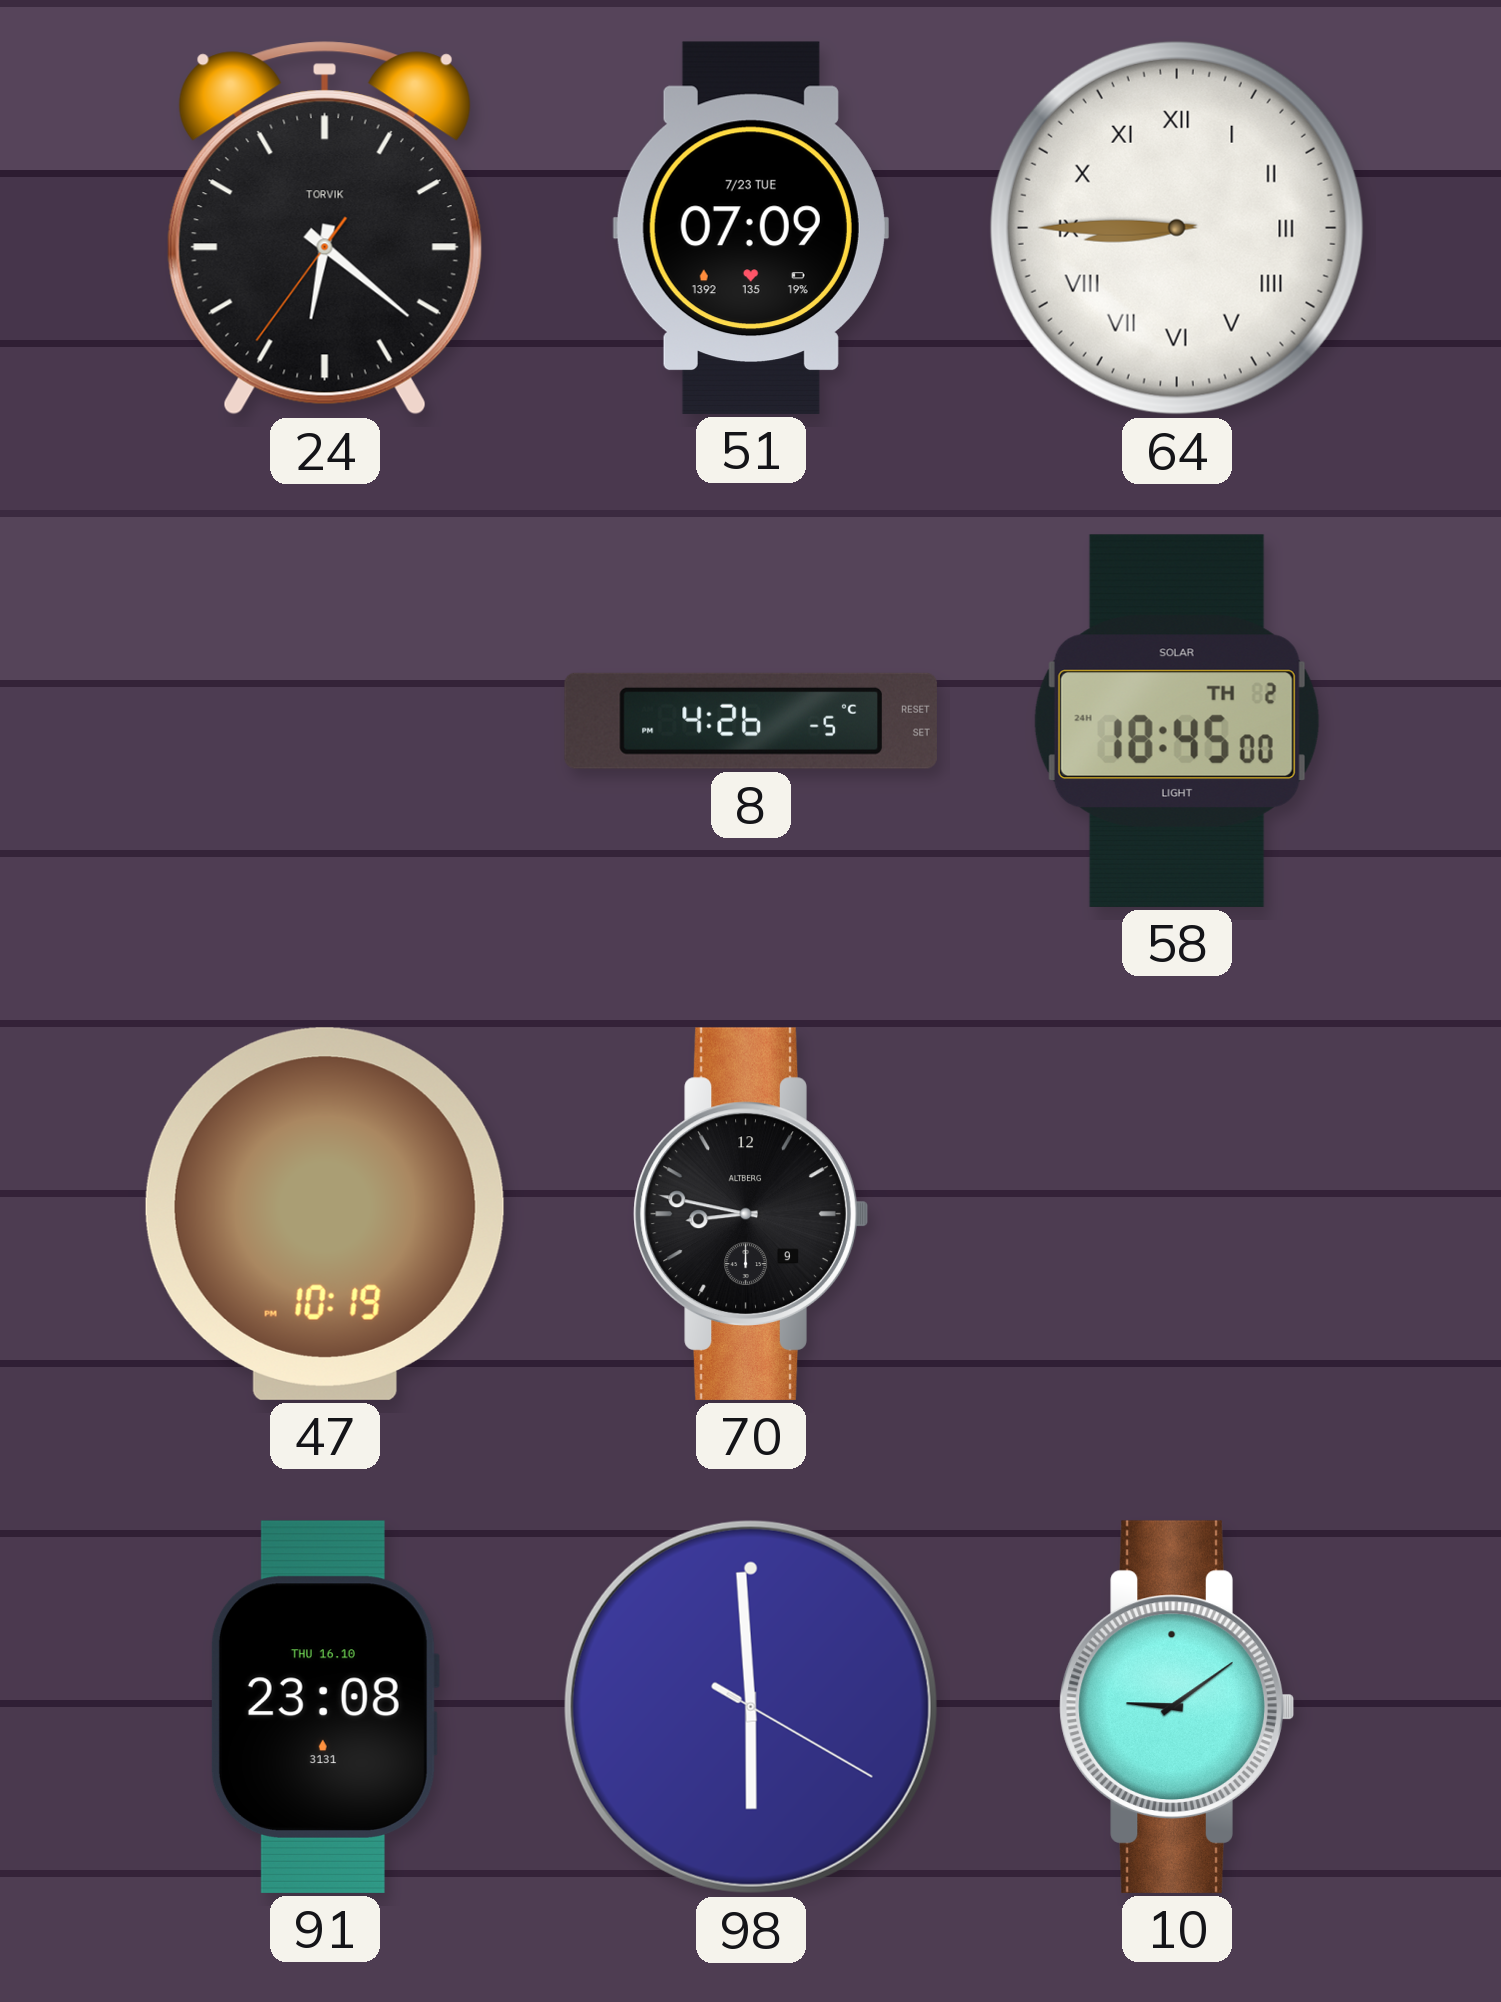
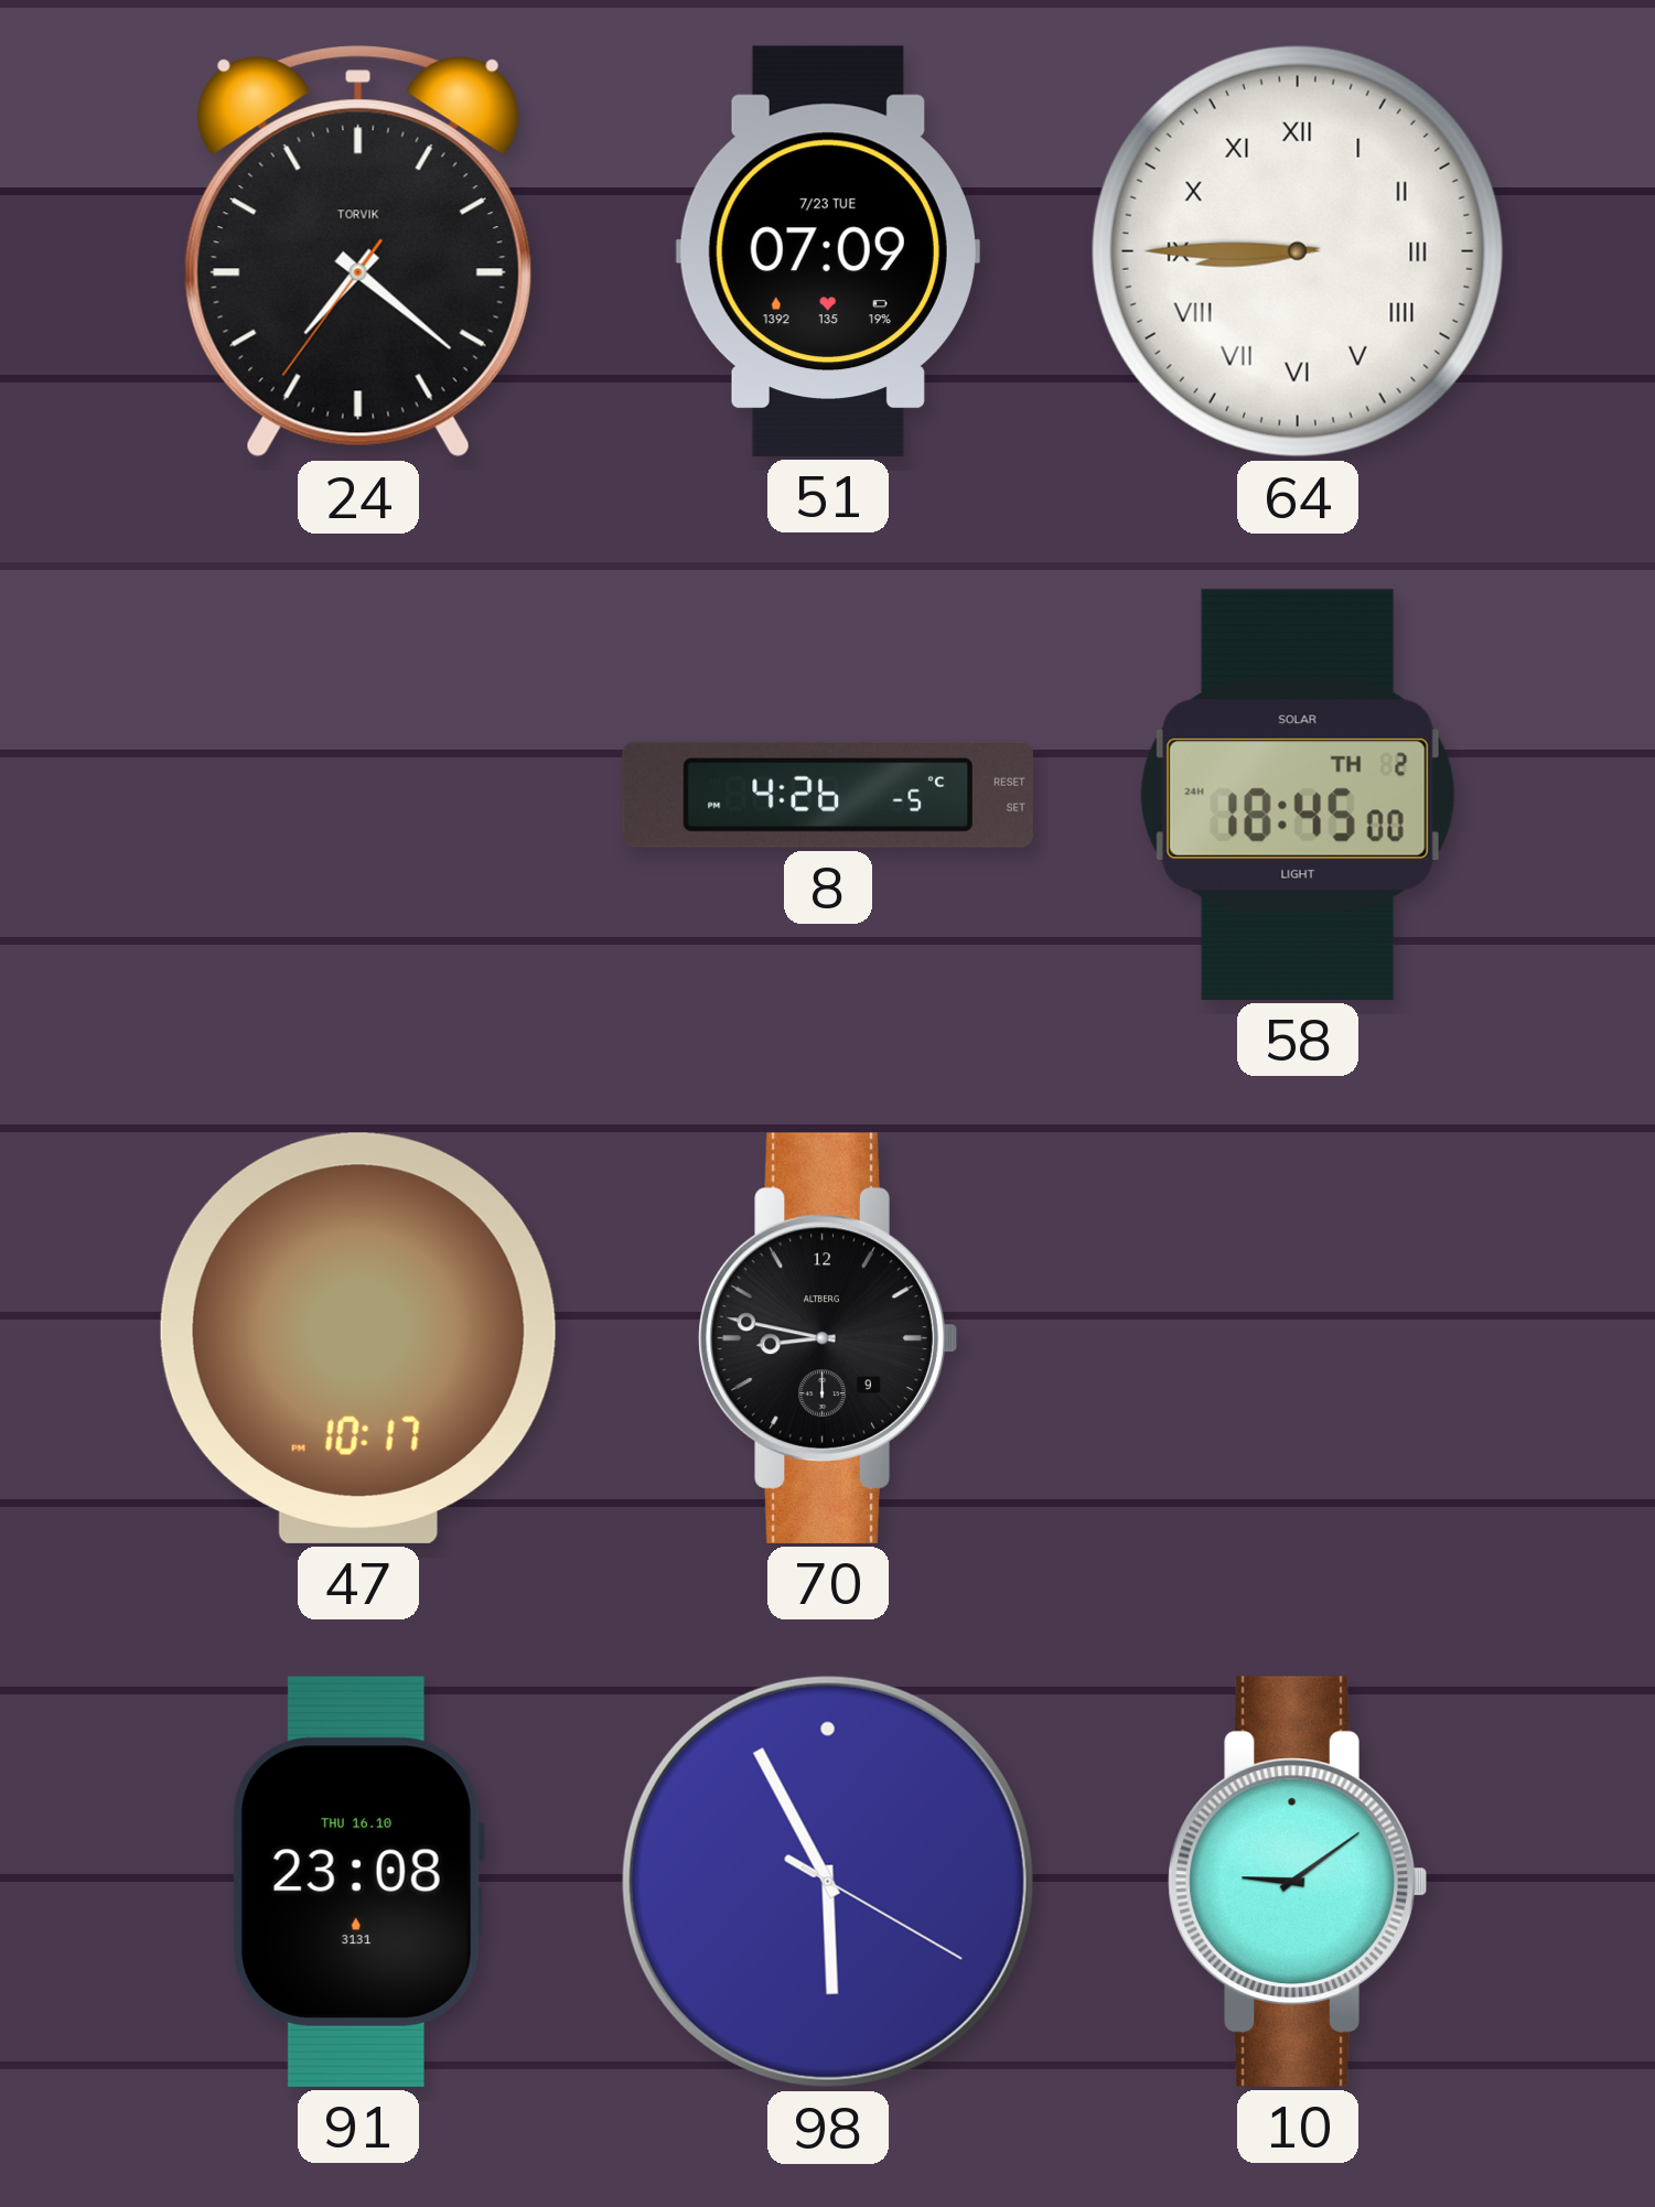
24: 6:21 -> 7:21 (358, 251)
47: 10:19 -> 10:17 (358, 1338)
98: 5:59 -> 5:55 (828, 1882)
